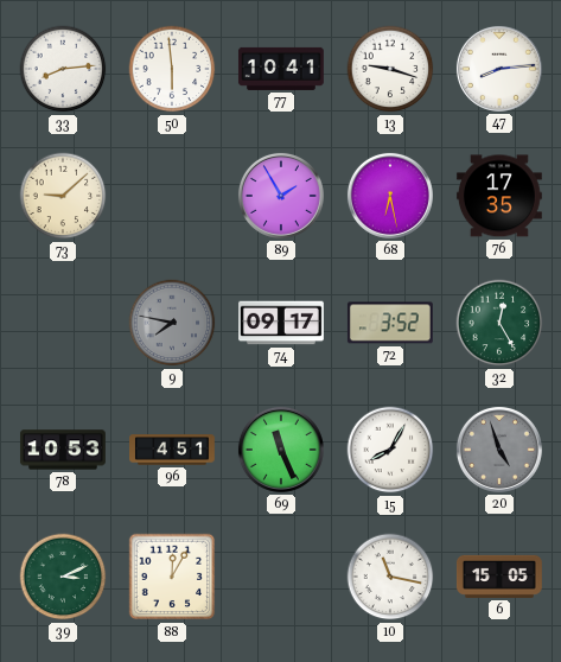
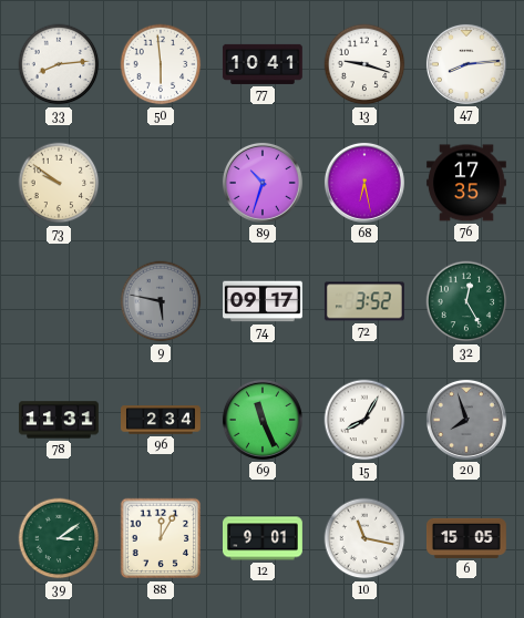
73: 9:08 -> 9:51 (59, 183)
89: 1:55 -> 10:33 (263, 183)
9: 7:47 -> 5:47 (161, 301)
78: 10:53 -> 11:31 (59, 420)
96: 4:51 -> 2:34 (162, 420)
20: 4:57 -> 7:57 (466, 420)
39: 3:11 -> 3:09 (59, 538)
12: none -> 9:01 (264, 538)
